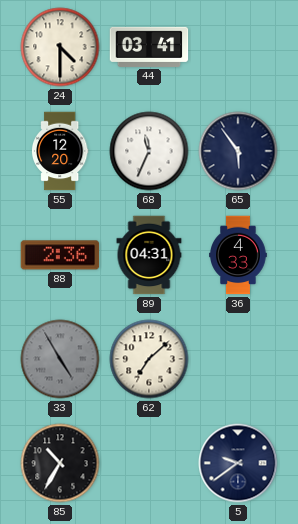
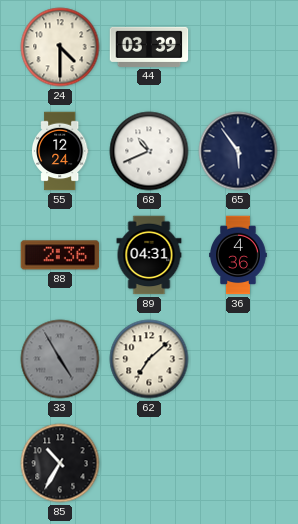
44: 03:41 -> 03:39 (149, 47)
55: 12:20 -> 12:24 (60, 151)
68: 11:34 -> 10:41 (149, 151)
36: 4:33 -> 4:36 (238, 255)
5: 9:39 -> none (238, 463)
